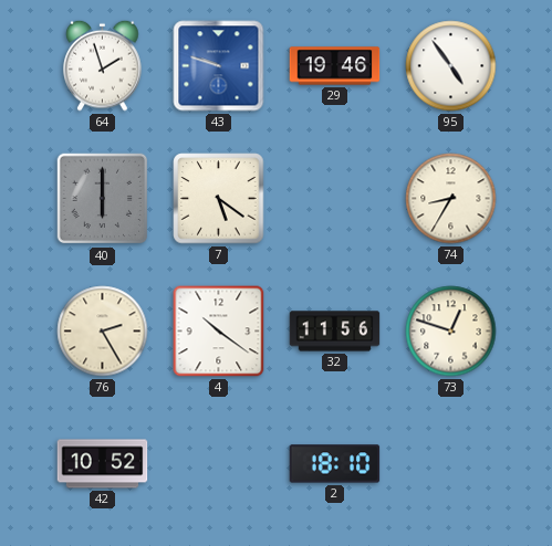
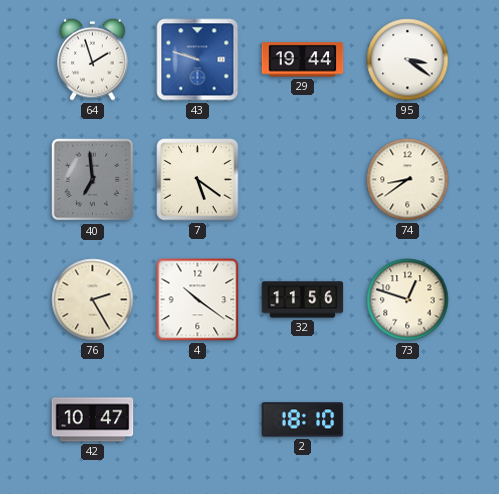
29: 19:46 -> 19:44 (303, 60)
95: 4:54 -> 3:21 (408, 60)
40: 6:00 -> 6:59 (93, 180)
74: 8:35 -> 8:39 (408, 180)
42: 10:52 -> 10:47 (93, 420)
